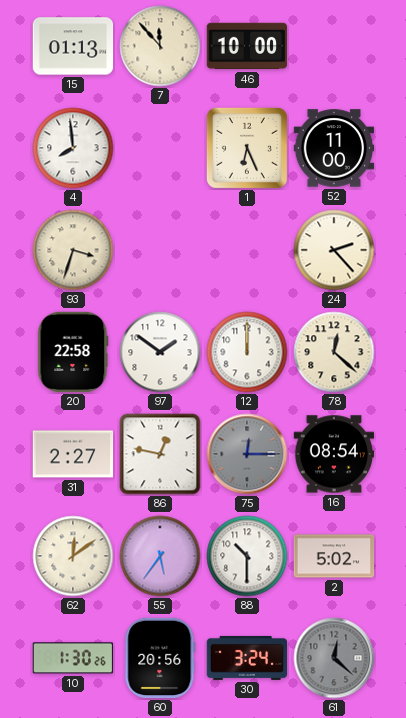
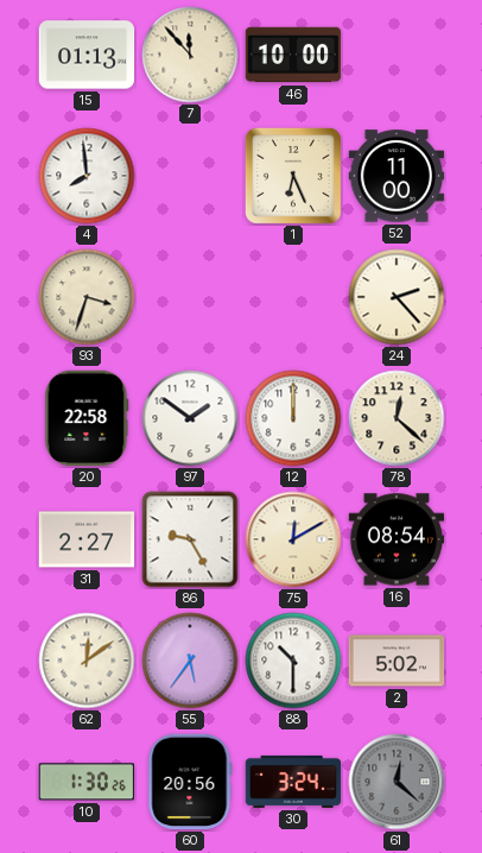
86: 12:47 -> 9:25 (190, 539)
75: 12:15 -> 12:10 (293, 539)
75 dial: grey -> cream (293, 539)
